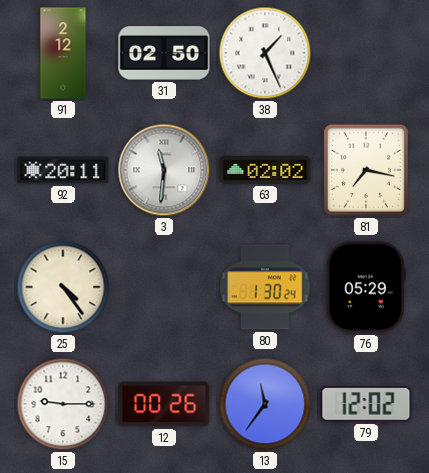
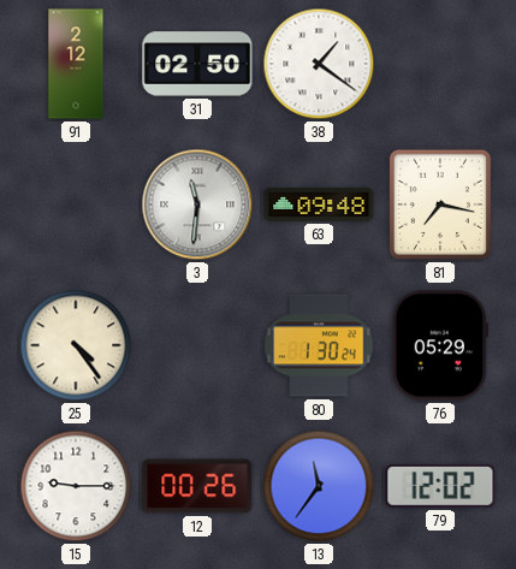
38: 1:26 -> 1:21 (319, 64)
92: 20:11 -> none (63, 170)
63: 02:02 -> 09:48 (319, 205)
